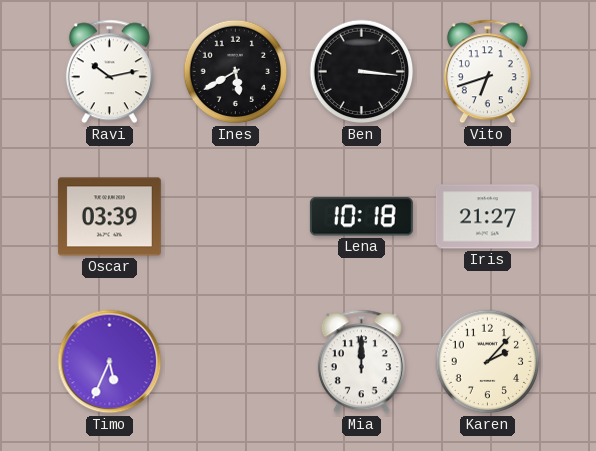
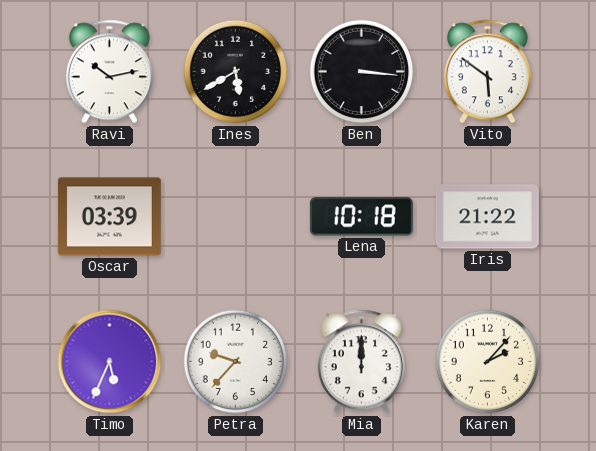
Vito: 6:42 -> 5:51 (487, 72)
Iris: 21:27 -> 21:22 (487, 217)
Petra: none -> 9:37 (236, 362)
